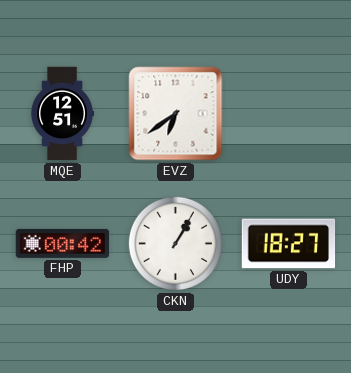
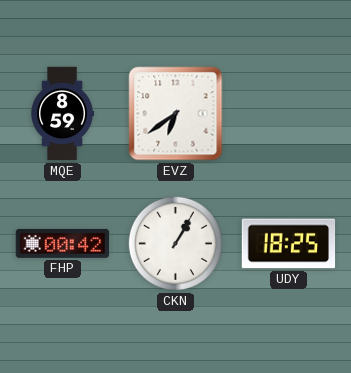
MQE: 12:51 -> 8:59 (62, 114)
UDY: 18:27 -> 18:25 (289, 244)
